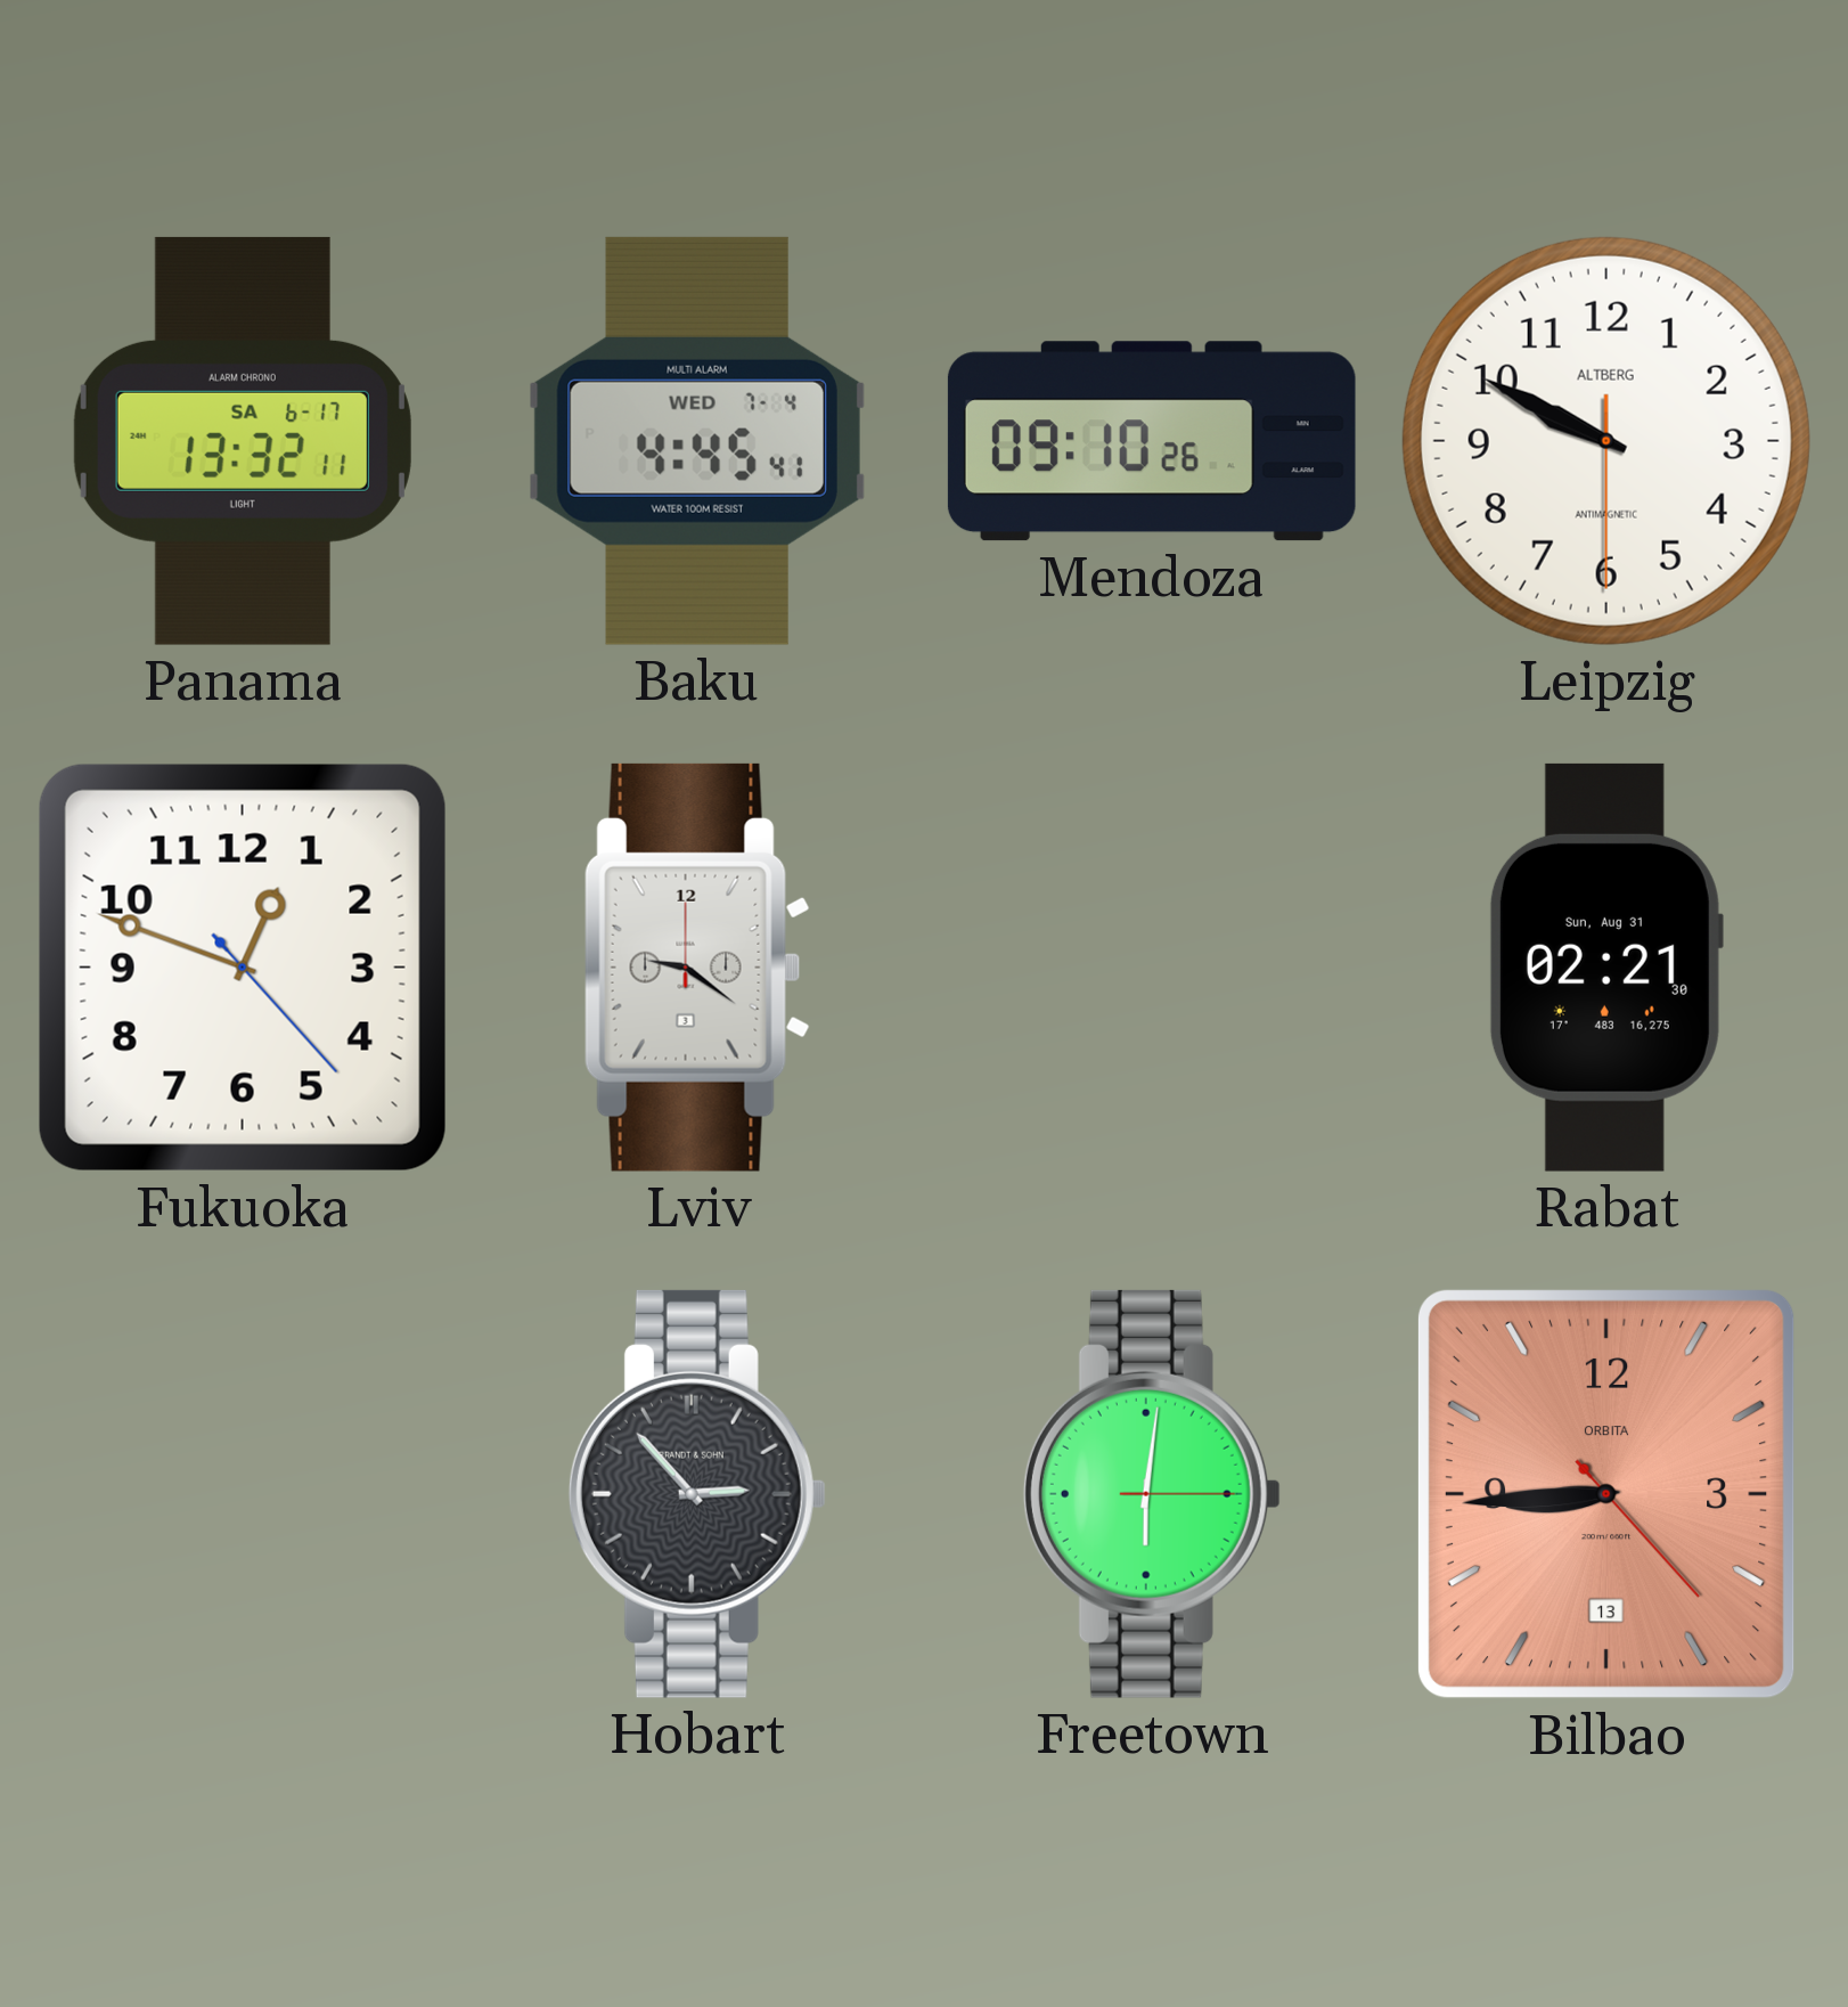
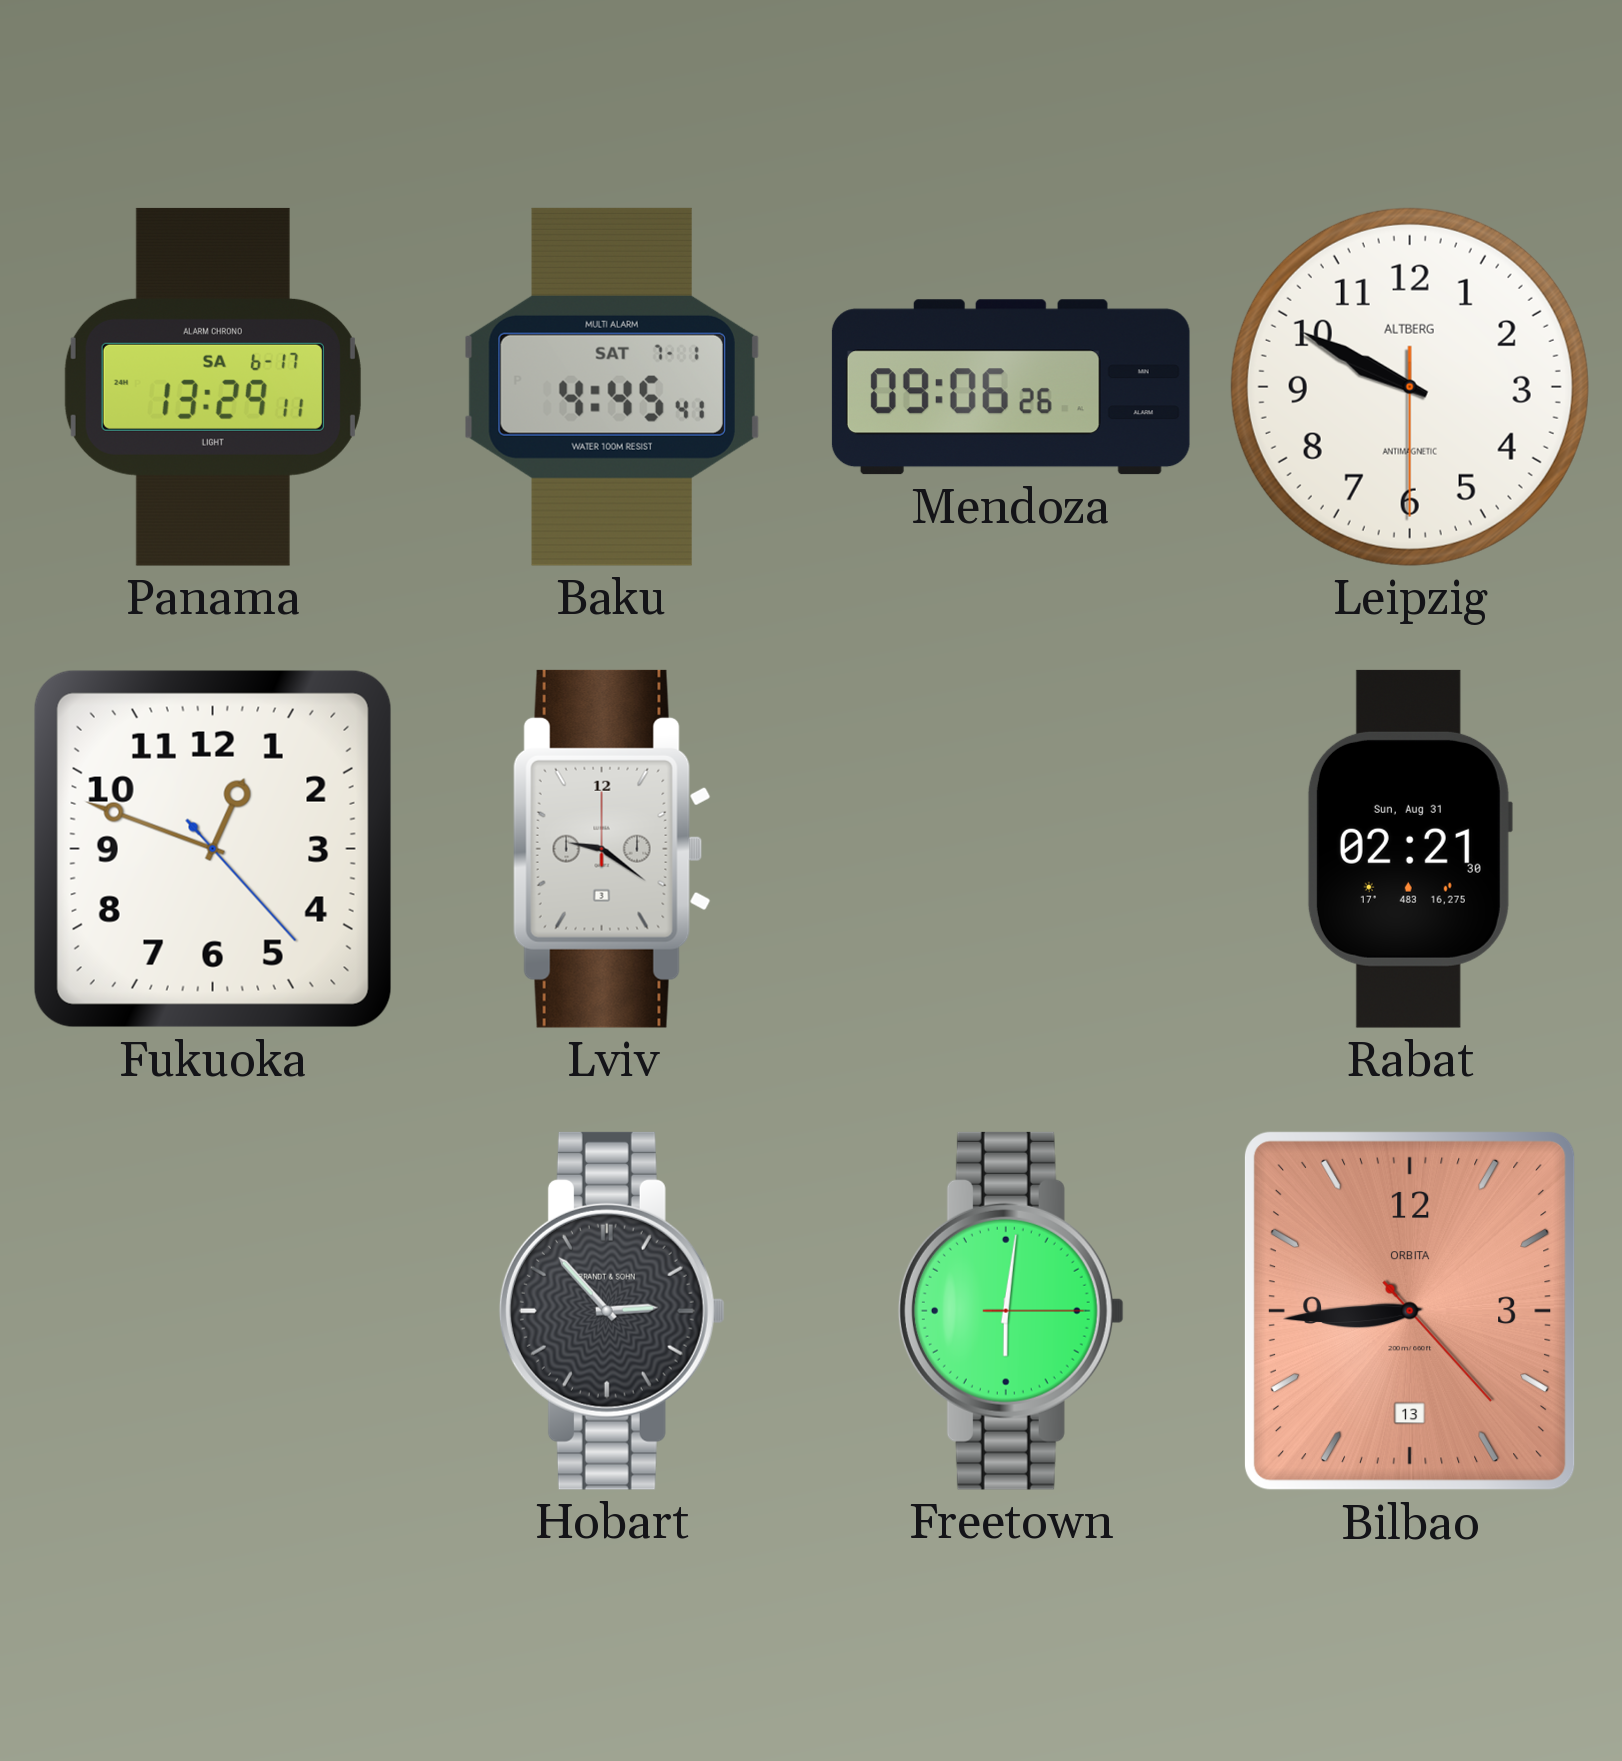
Panama: 13:32 -> 13:29 (213, 387)
Baku date: WED 7-4 -> SAT 7-1 (612, 387)
Mendoza: 09:10 -> 09:06 (1011, 387)
